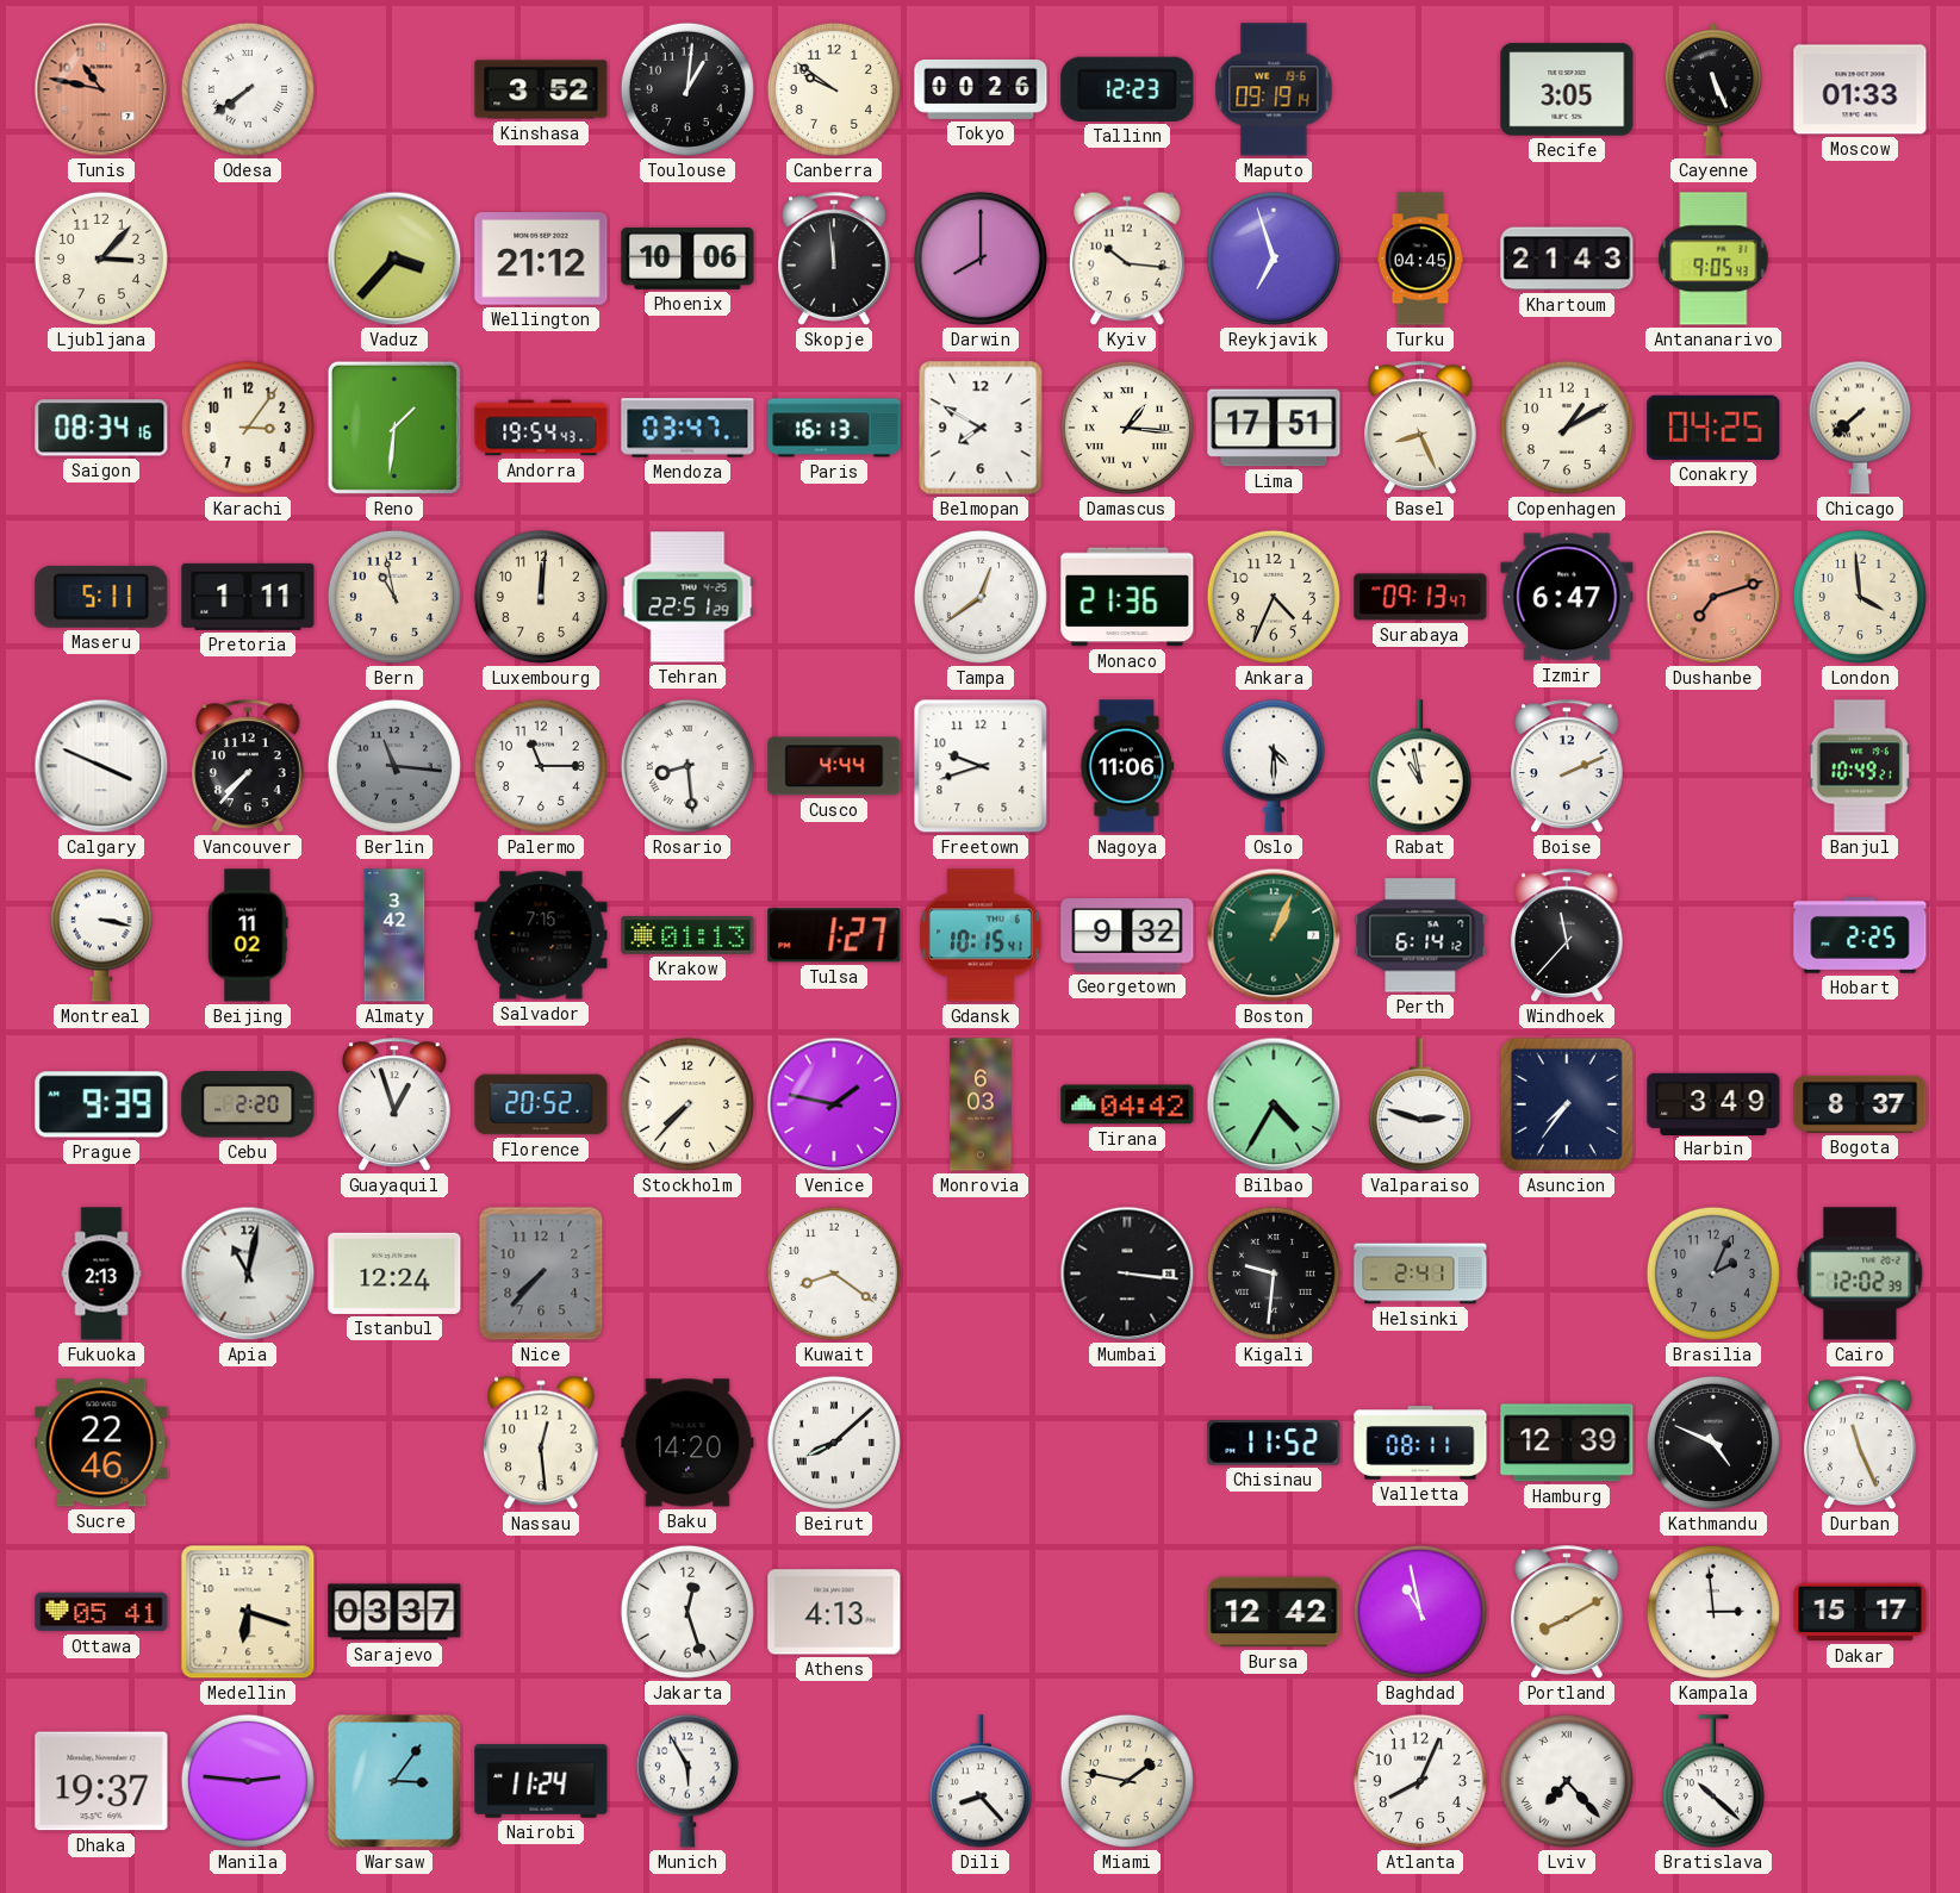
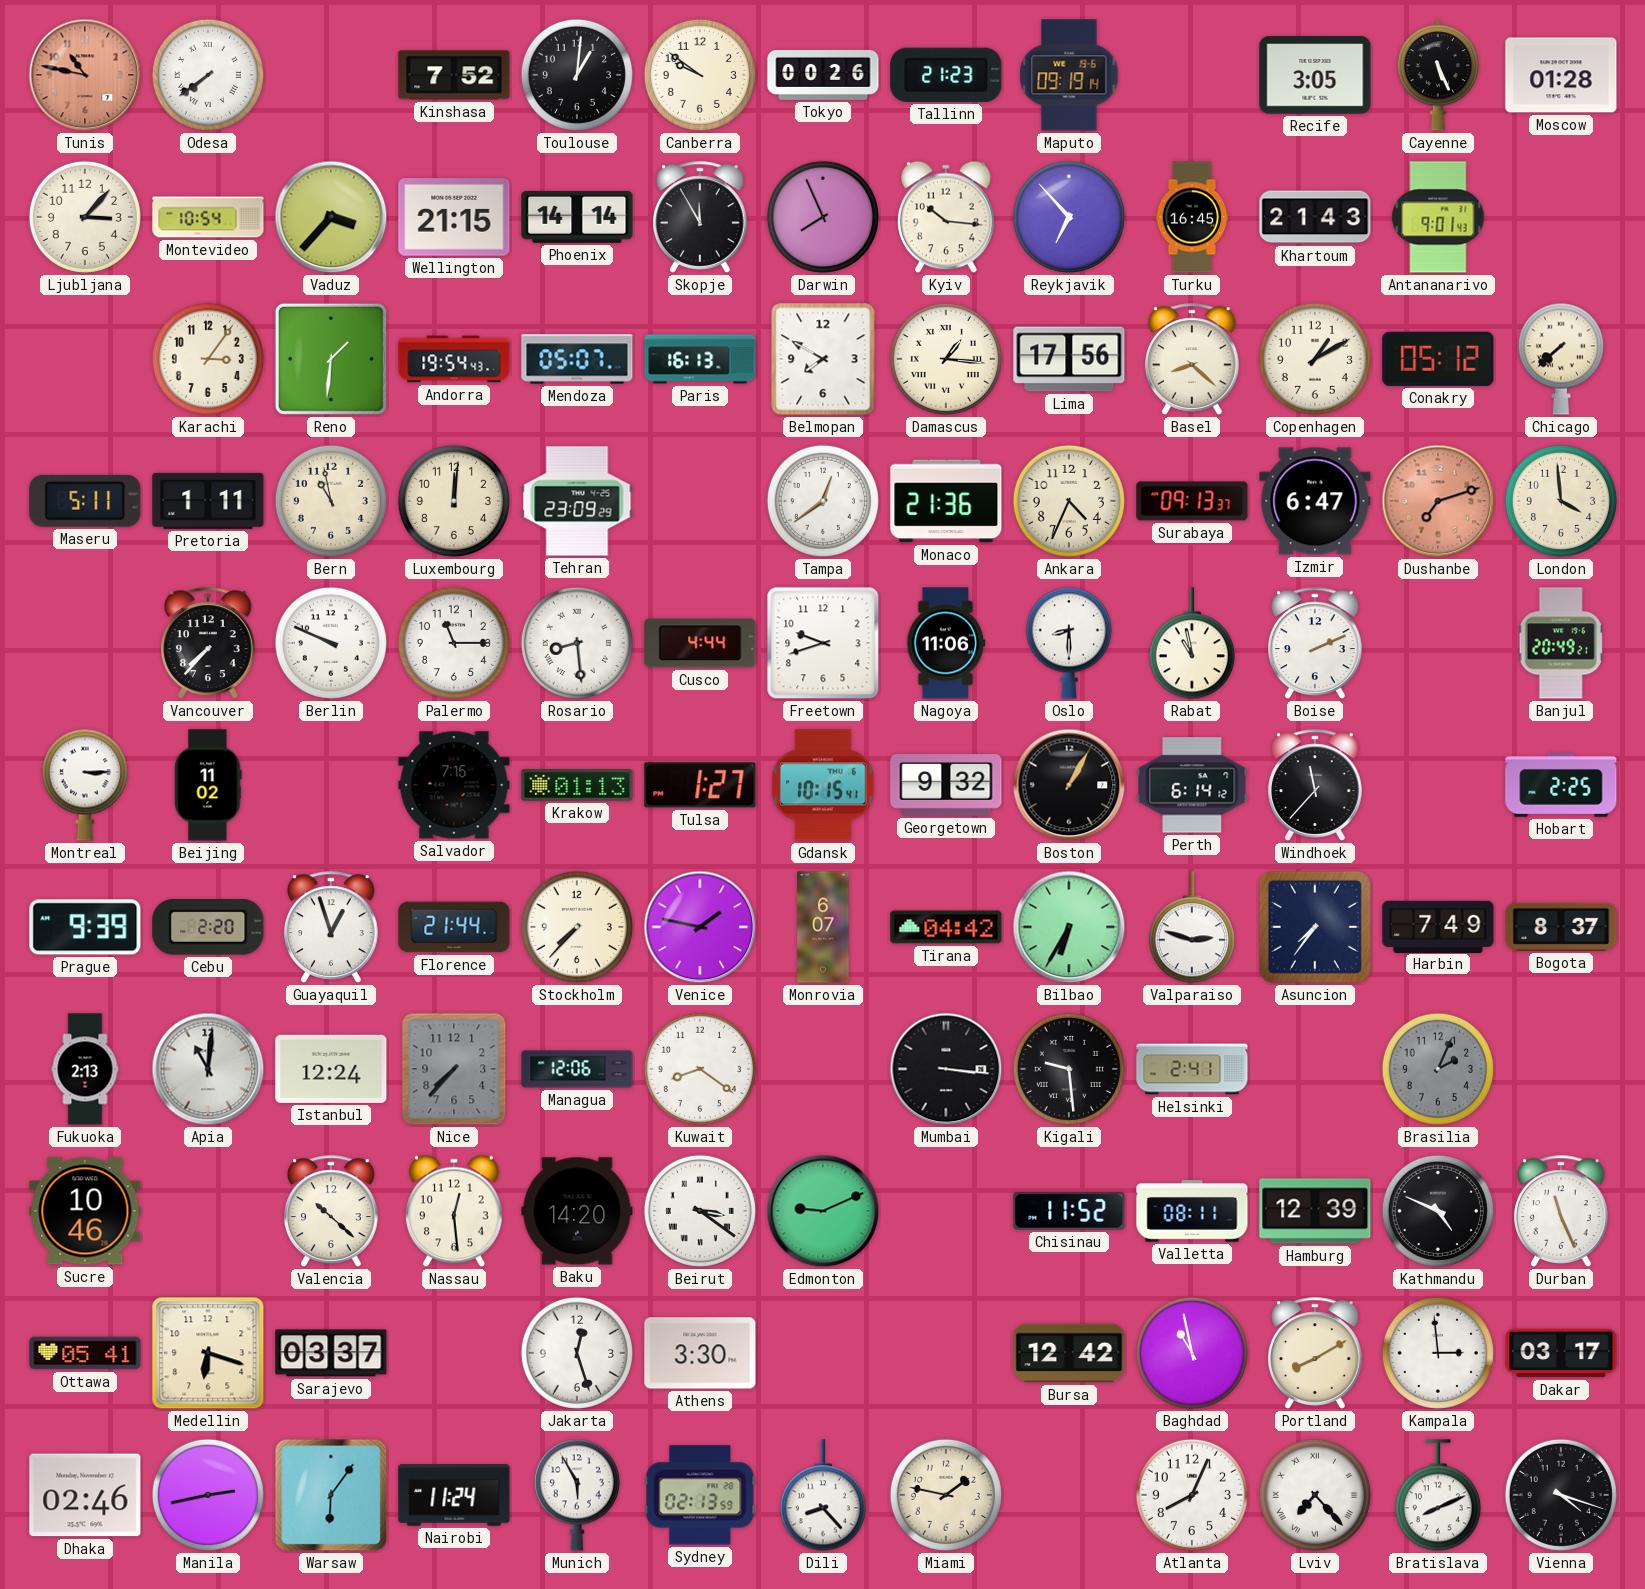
Kinshasa: 3:52 -> 7:52 (454, 75)
Tallinn: 12:23 -> 21:23 (946, 75)
Moscow: 01:33 -> 01:28 (1561, 75)
Montevideo: none -> 10:54 (208, 217)
Wellington: 21:12 -> 21:15 (454, 217)
Phoenix: 10:06 -> 14:14 (577, 217)
Skopje: 11:59 -> 11:55 (701, 217)
Darwin: 8:00 -> 7:56 (823, 217)
Reykjavik: 6:57 -> 6:53 (1069, 217)
Turku: 04:45 -> 16:45 (1192, 217)
Antananarivo: 9:05 -> 9:01 (1438, 217)
Saigon: 08:34 -> none (101, 428)
Mendoza: 03:47 -> 05:07 (577, 359)
Lima: 17:51 -> 17:56 (1069, 359)
Basel: 8:26 -> 8:22 (1193, 359)
Conakry: 04:25 -> 05:12 (1438, 359)
Tehran: 22:51 -> 23:09 (577, 501)
Surabaya: 09:13:47 -> 09:13:37 (1192, 501)
Calgary: 3:49 -> none (101, 766)
Berlin: 11:16 -> 9:49 (331, 643)
Berlin dial: grey -> white (331, 643)
Oslo: 4:30 -> 8:30 (1069, 643)
Banjul: 10:49 -> 20:49 (1561, 643)
Montreal: 3:17 -> 3:15 (85, 785)
Almaty: 3:42 -> none (394, 935)
Boston: 1:04 -> 1:05 (1069, 785)
Boston dial: green -> black (1069, 785)
Florence: 20:52 -> 21:44 (454, 927)
Monrovia: 6:03 -> 6:07 (823, 927)
Bilbao: 4:35 -> 6:35 (1069, 927)
Harbin: 3:49 -> 7:49 (1438, 926)
Apia: 11:02 -> 11:01 (208, 1069)
Managua: none -> 12:06 (577, 1069)
Kigali: 9:31 -> 9:29 (1069, 1069)
Cairo: 12:02 -> none (1860, 1274)
Sucre: 22:46 -> 10:46 (85, 1211)
Valencia: none -> 10:22 (332, 1211)
Beirut: 8:08 -> 3:21 (700, 1211)
Edmonton: none -> 9:11 (823, 1211)
Athens: 4:13 -> 3:30 (700, 1353)
Dakar: 15:17 -> 03:17 (1561, 1353)
Dhaka: 19:37 -> 02:46 (85, 1495)
Manila: 2:46 -> 2:43 (208, 1495)
Warsaw: 3:06 -> 6:06 (331, 1495)
Sydney: none -> 02:13 (700, 1495)
Bratislava: 10:22 -> 8:11 (1438, 1496)
Vienna: none -> 4:18 (1561, 1495)
